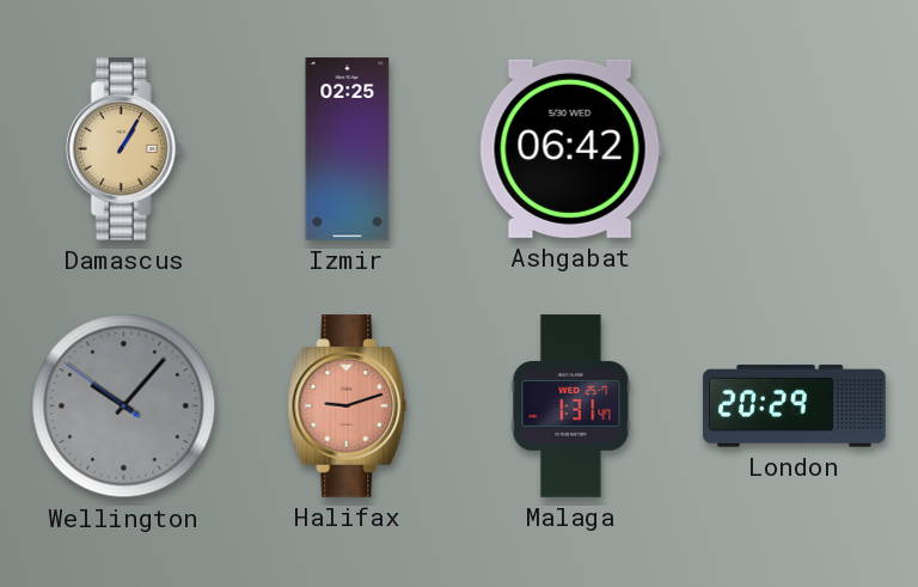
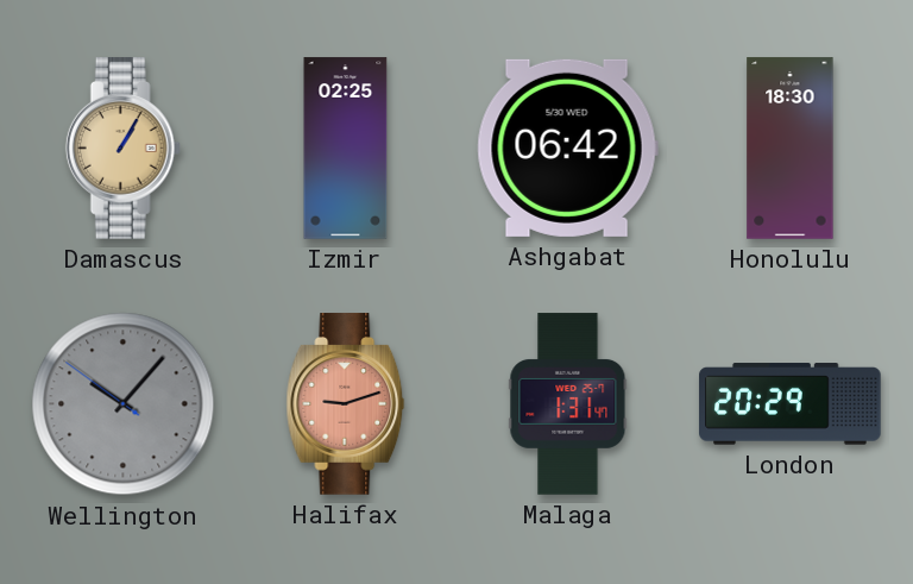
Honolulu: none -> 18:30 (791, 149)
